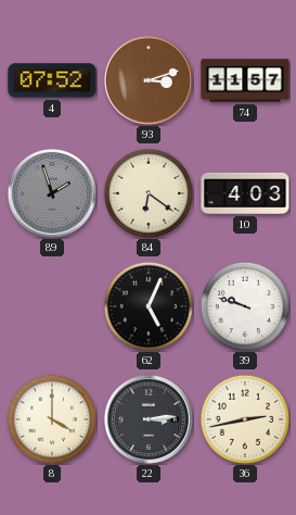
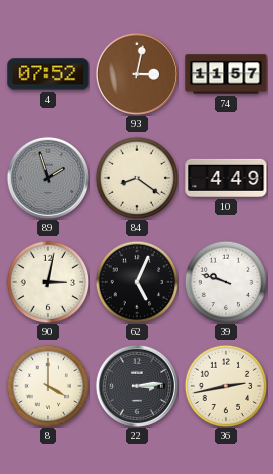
93: 3:12 -> 3:02 (137, 74)
84: 6:21 -> 8:21 (137, 178)
10: 4:03 -> 4:49 (226, 178)
90: none -> 3:02 (48, 282)
